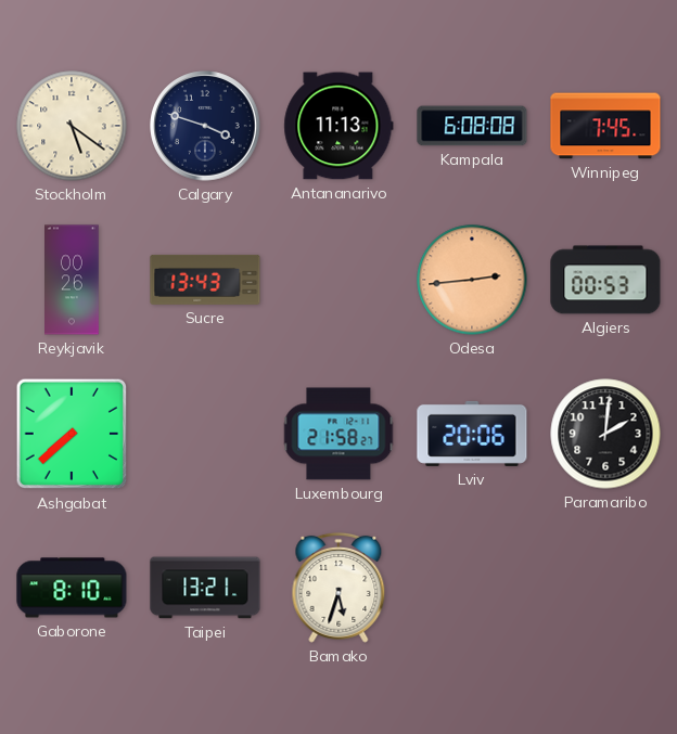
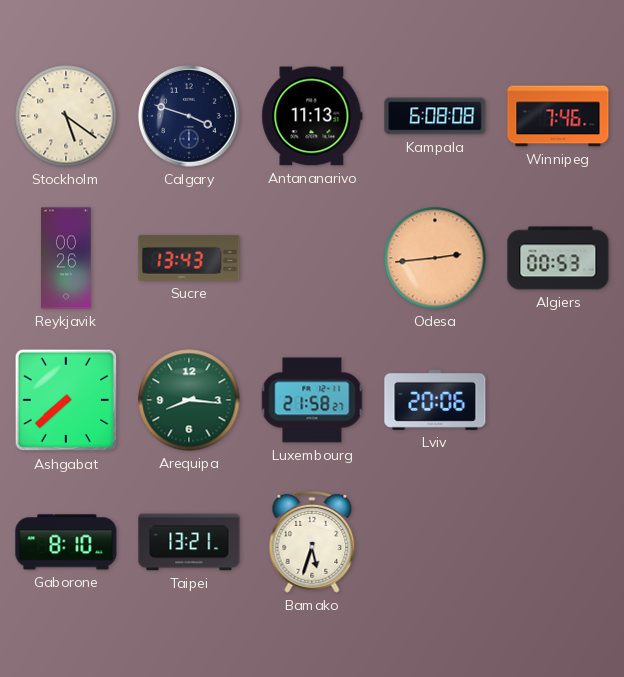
Winnipeg: 7:45 -> 7:46 (558, 116)
Arequipa: none -> 8:16 (189, 400)
Paramaribo: 2:01 -> none (605, 434)
